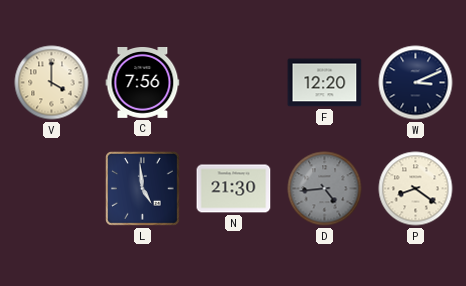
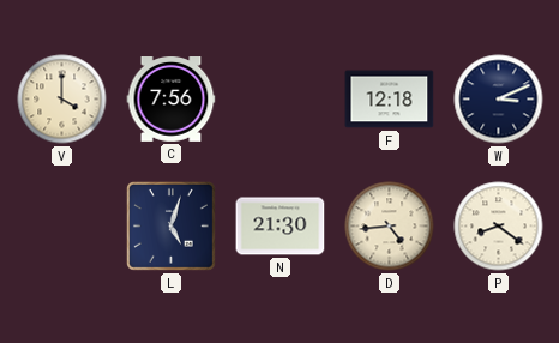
F: 12:20 -> 12:18 (390, 100)
L: 4:59 -> 5:03 (170, 225)
D dial: grey -> cream (390, 227)
